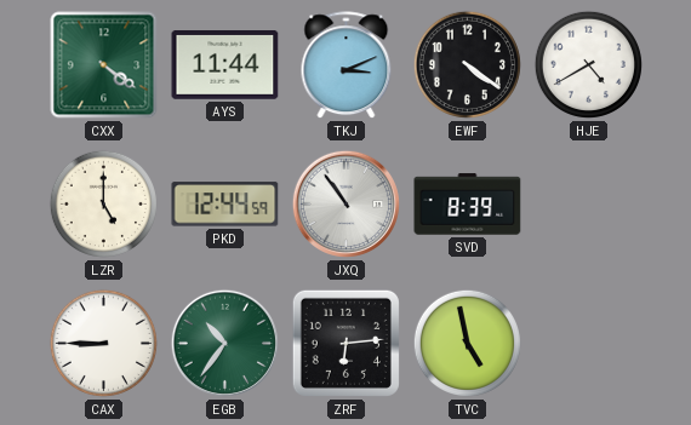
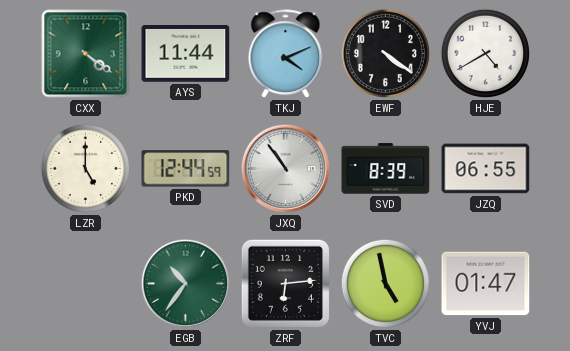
TKJ: 3:11 -> 4:11 (286, 54)
JZQ: none -> 06:55 (486, 169)
CAX: 8:45 -> none (103, 343)
YVJ: none -> 01:47 (486, 284)
